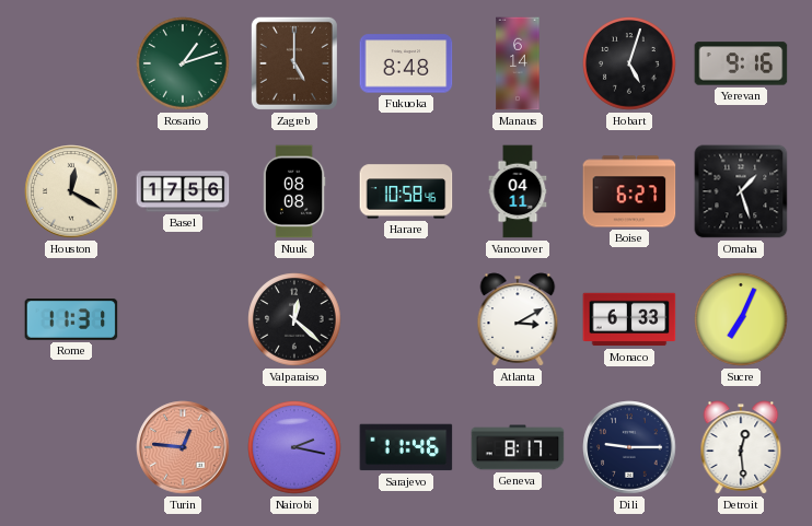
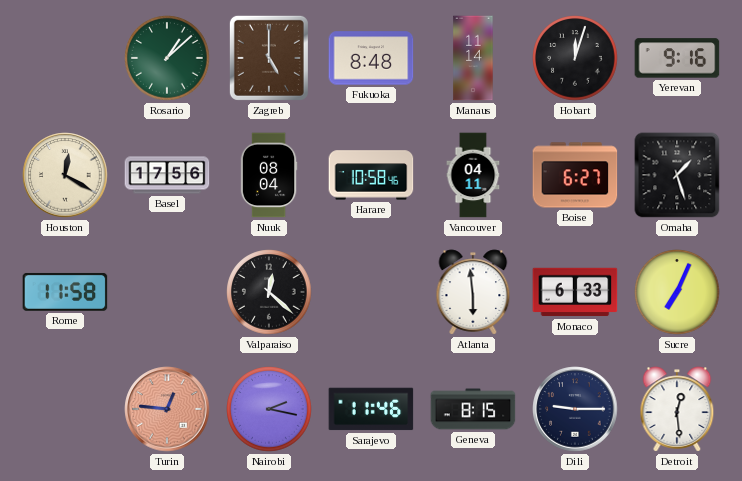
Rosario: 1:12 -> 1:08 (167, 58)
Manaus: 6:14 -> 11:14 (473, 58)
Hobart: 5:03 -> 12:03 (575, 58)
Nuuk: 08:08 -> 08:04 (269, 175)
Rome: 11:31 -> 11:58 (65, 292)
Atlanta: 3:10 -> 5:59 (473, 292)
Geneva: 8:17 -> 8:15 (473, 409)
